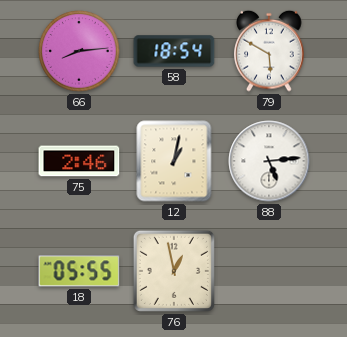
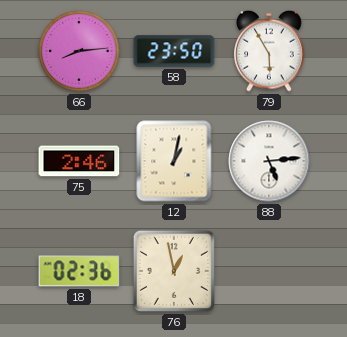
58: 18:54 -> 23:50 (174, 51)
79: 5:50 -> 5:55 (269, 51)
18: 05:55 -> 02:36 (79, 271)
